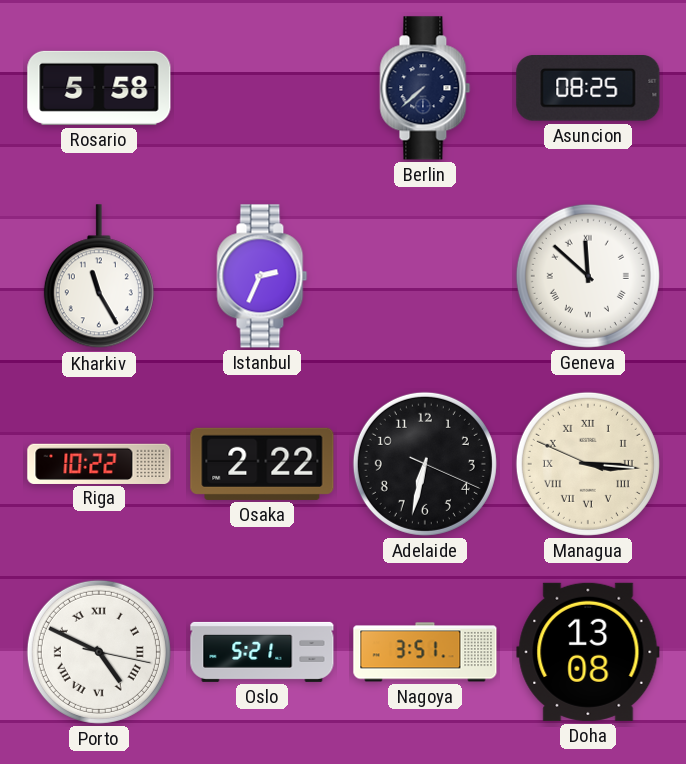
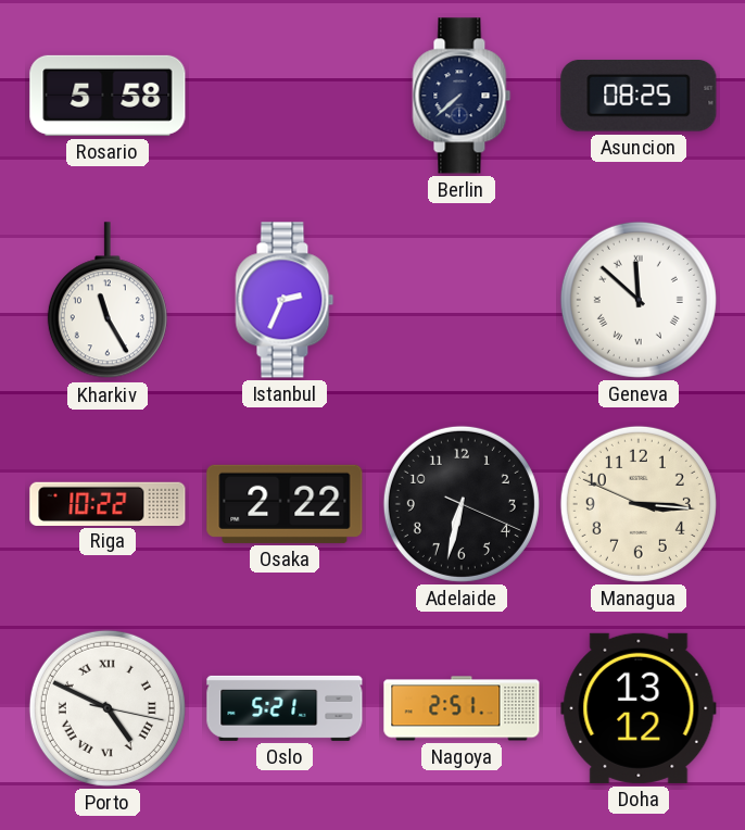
Managua numerals: Roman -> Arabic (639, 504)
Nagoya: 3:51 -> 2:51 (462, 708)
Doha: 13:08 -> 13:12 (639, 708)
